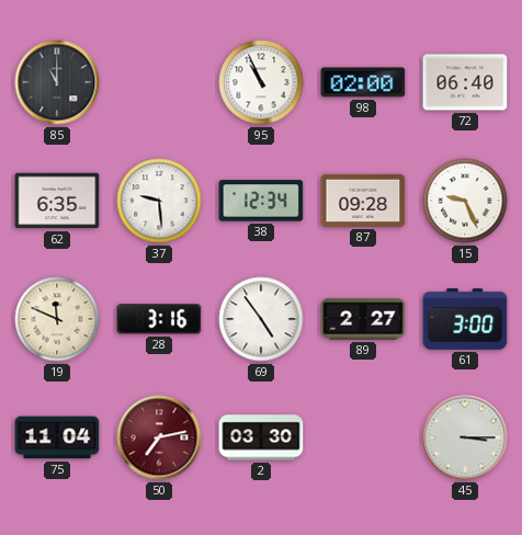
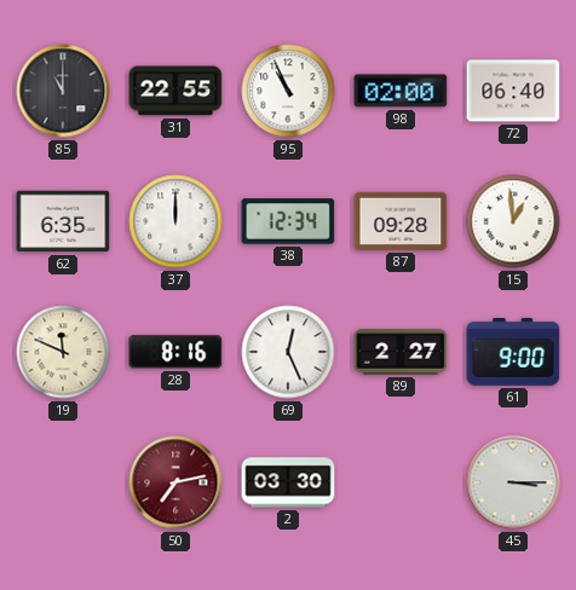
31: none -> 22:55 (175, 91)
37: 9:29 -> 12:00 (175, 221)
15: 9:26 -> 12:59 (513, 221)
28: 3:16 -> 8:16 (175, 352)
69: 4:54 -> 12:26 (288, 352)
61: 3:00 -> 9:00 (513, 352)
75: 11:04 -> none (57, 437)
